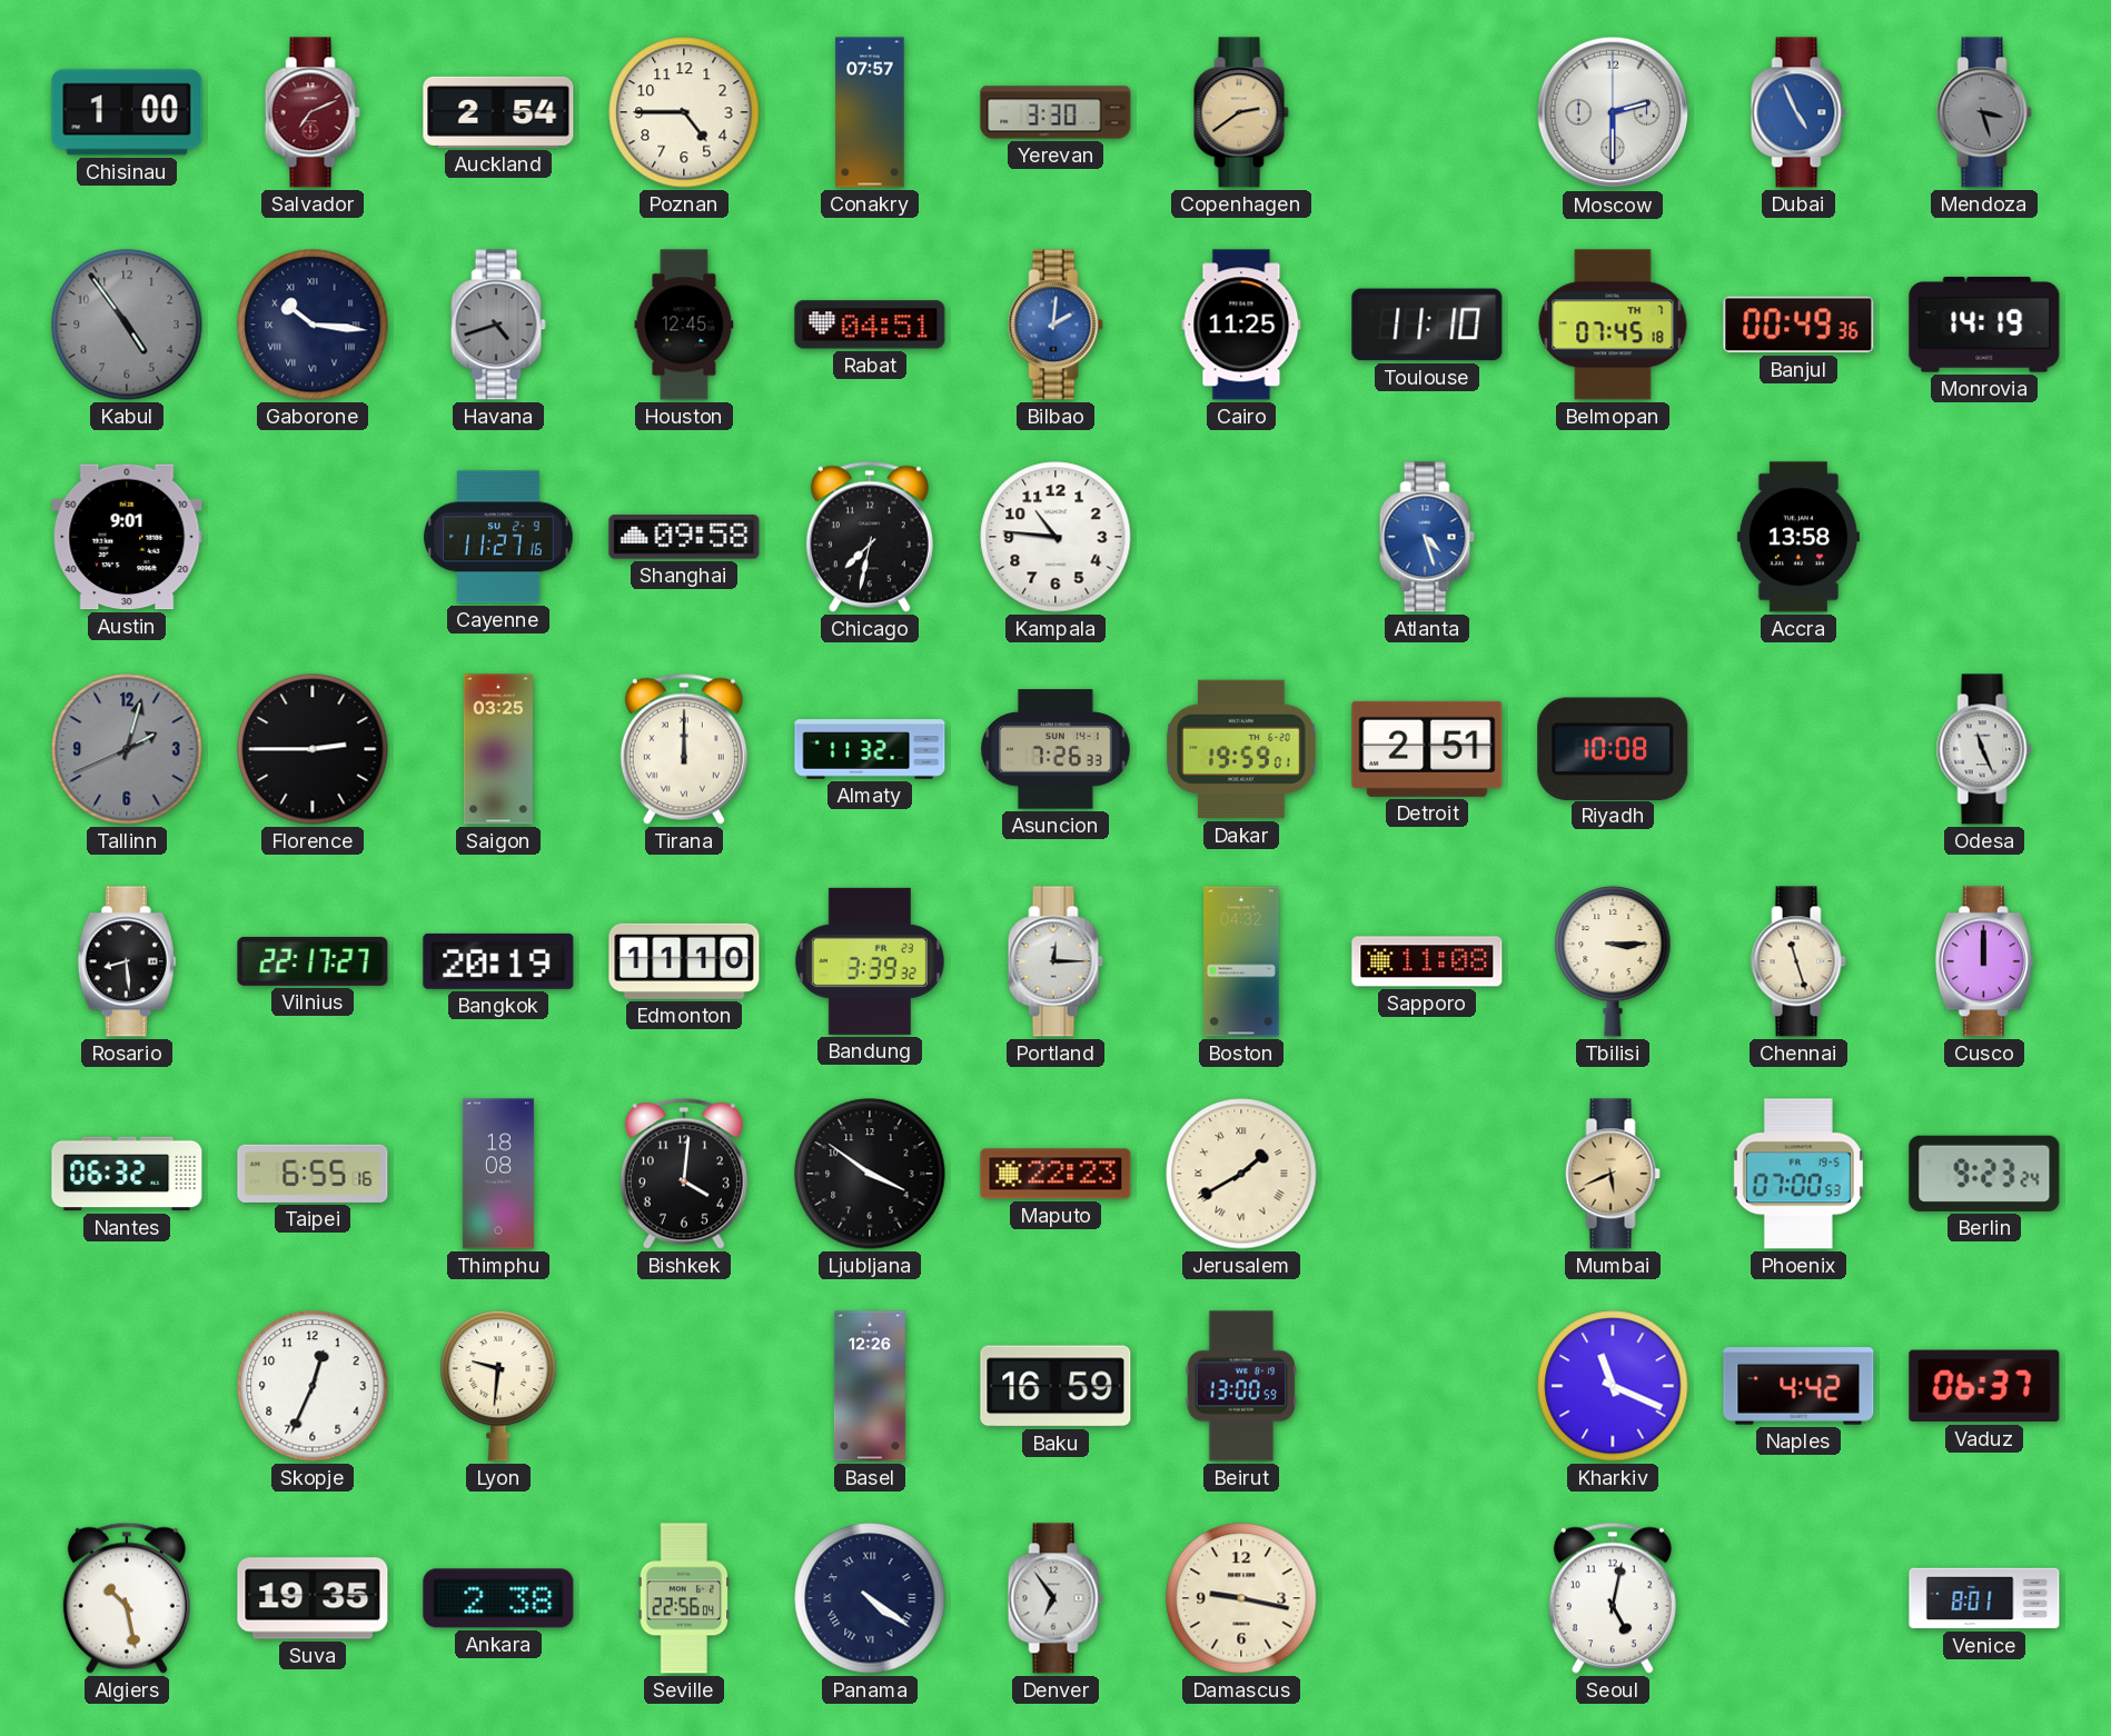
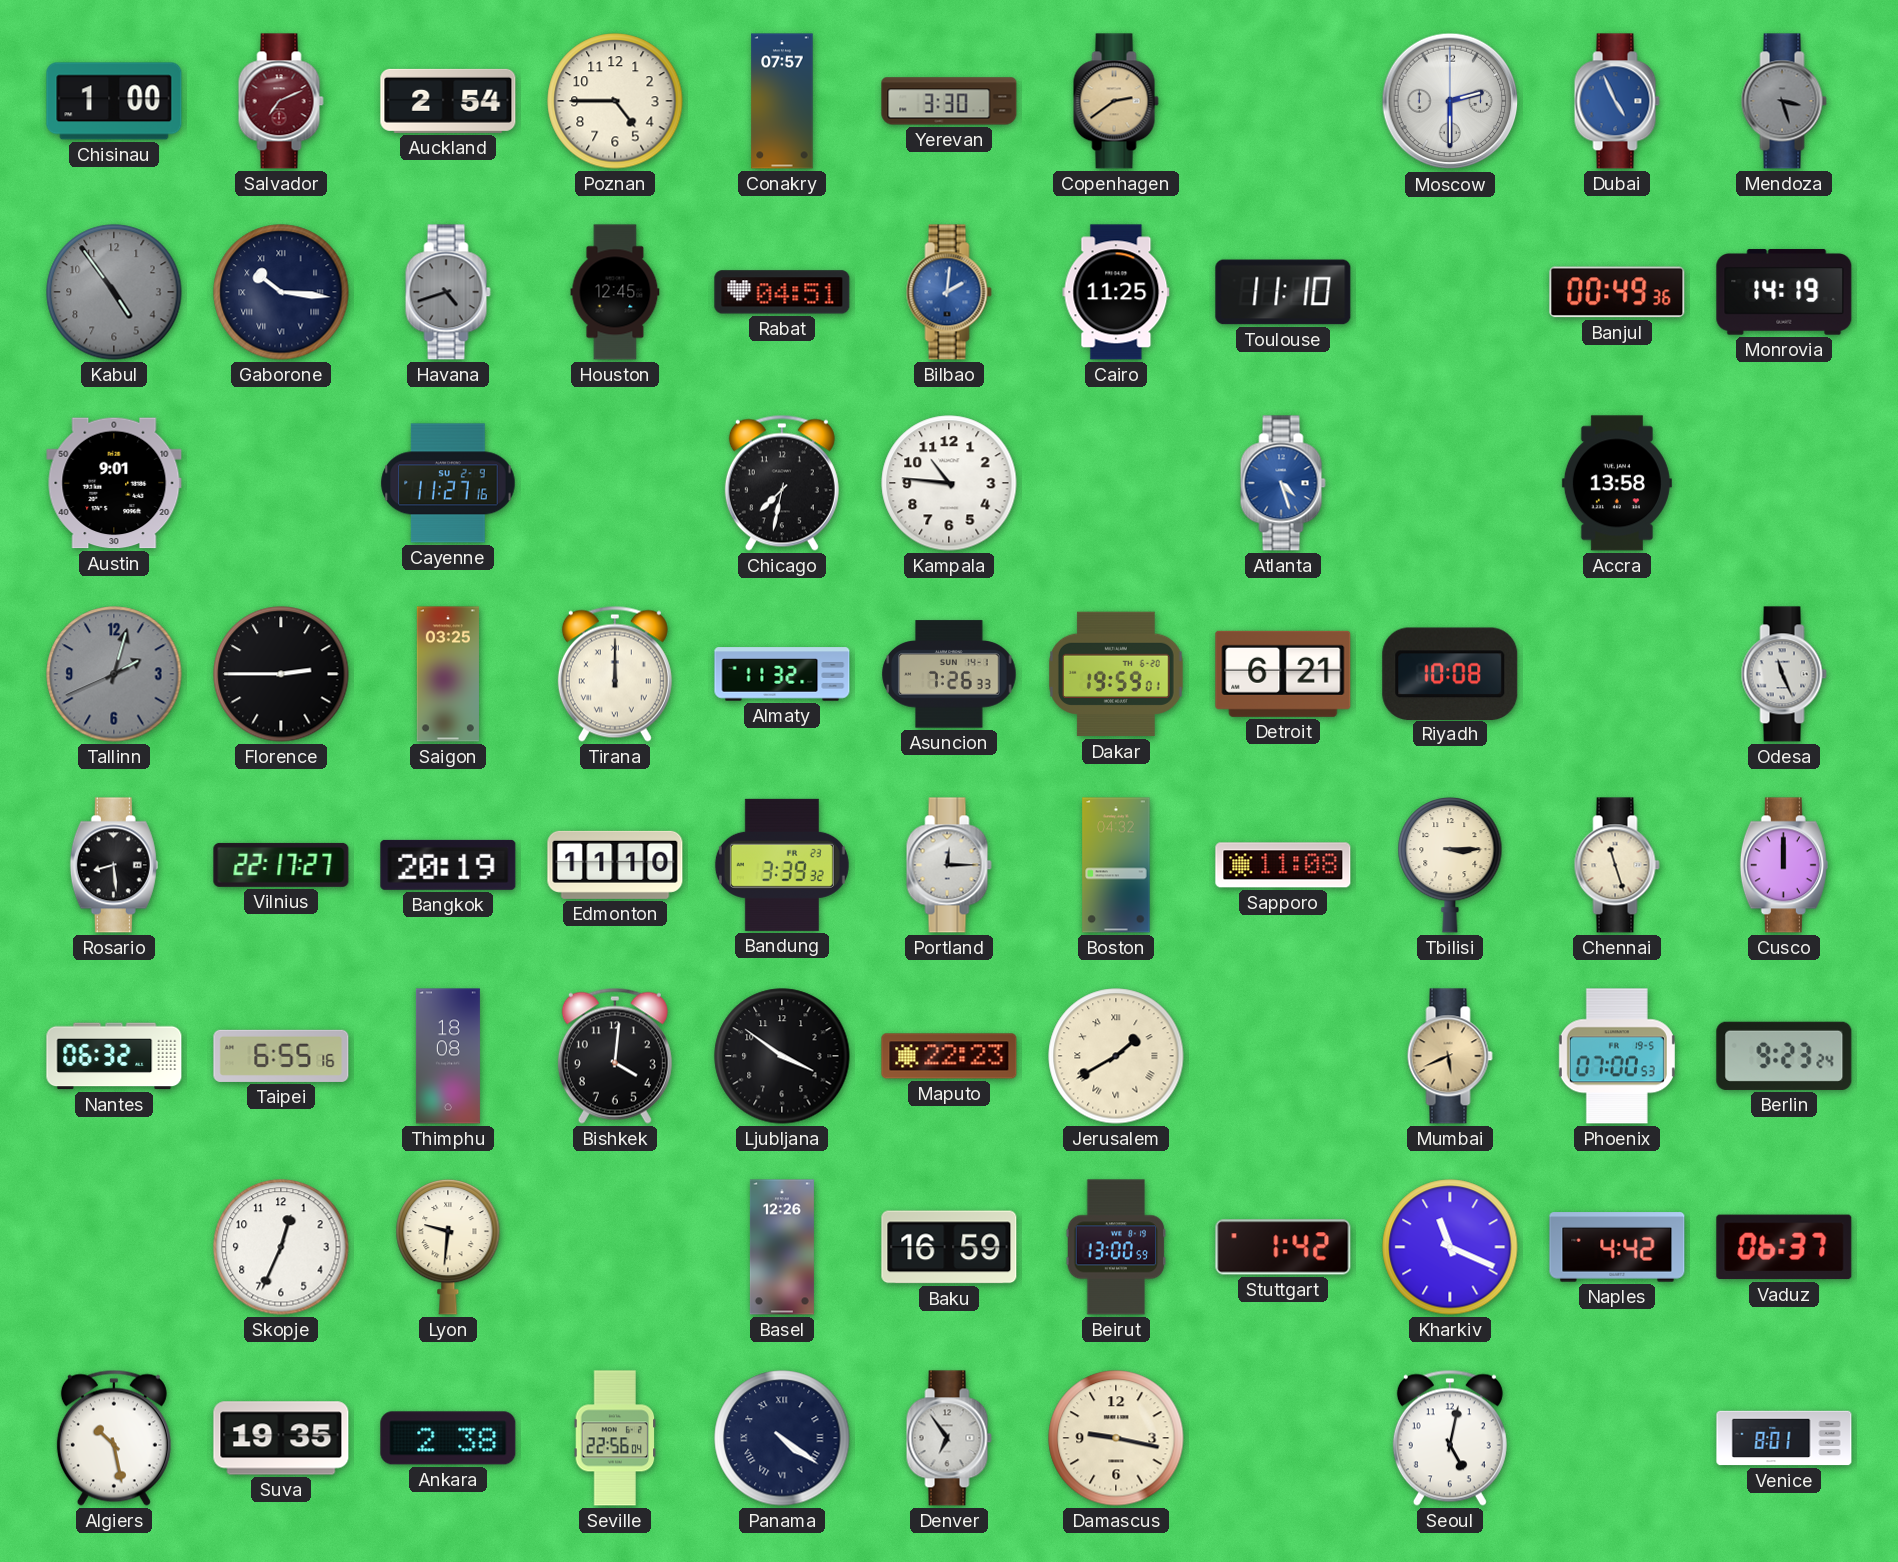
Belmopan: 07:45 -> none (1613, 325)
Shanghai: 09:58 -> none (684, 537)
Detroit: 2:51 -> 6:21 (1283, 674)
Stuttgart: none -> 1:42 (1283, 1247)
